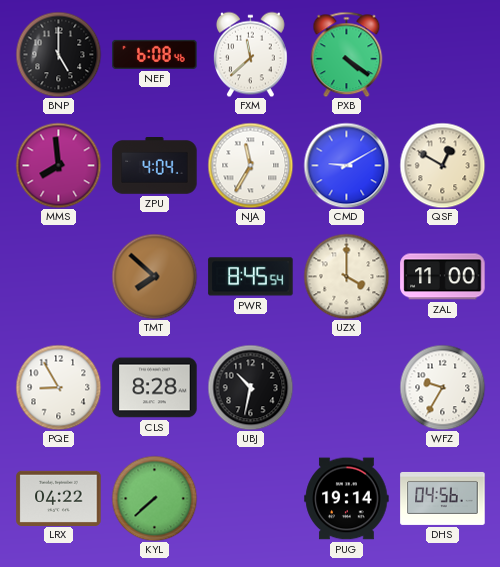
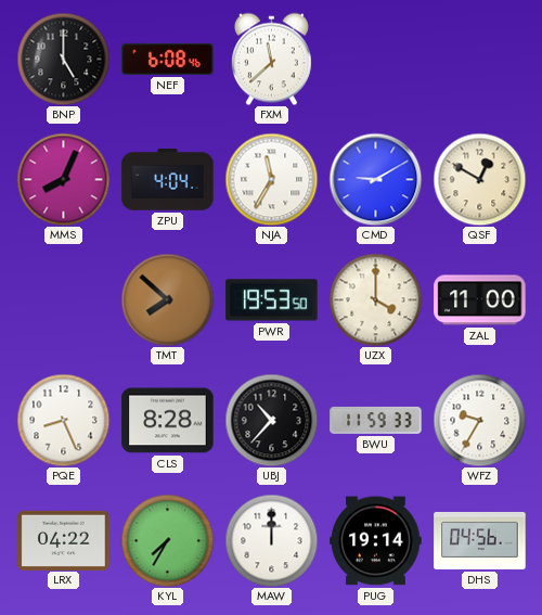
PXB: 4:21 -> none (347, 54)
MMS: 7:59 -> 8:04 (63, 179)
PWR: 8:45 -> 19:53 (272, 300)
PQE: 8:55 -> 8:26 (63, 420)
UBJ: 10:32 -> 10:37 (271, 420)
BWU: none -> 11:59 (376, 420)
KYL: 7:38 -> 7:35 (167, 540)
MAW: none -> 12:00 (271, 540)
